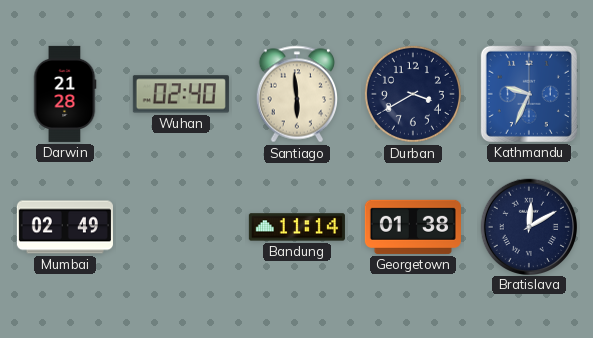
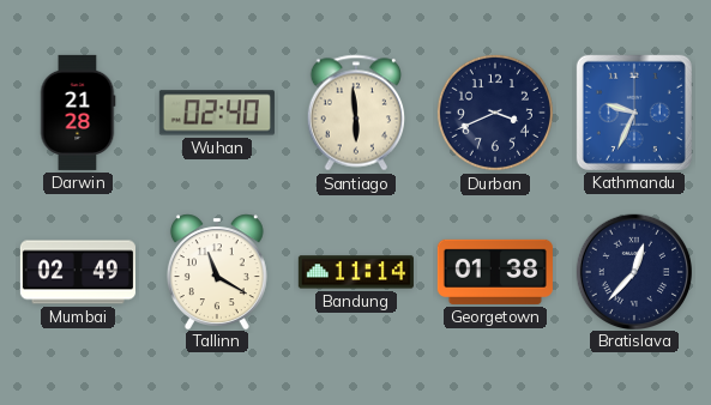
Durban: 3:40 -> 3:41 (495, 113)
Tallinn: none -> 11:20 (217, 271)
Bratislava: 12:10 -> 12:37 (633, 271)
